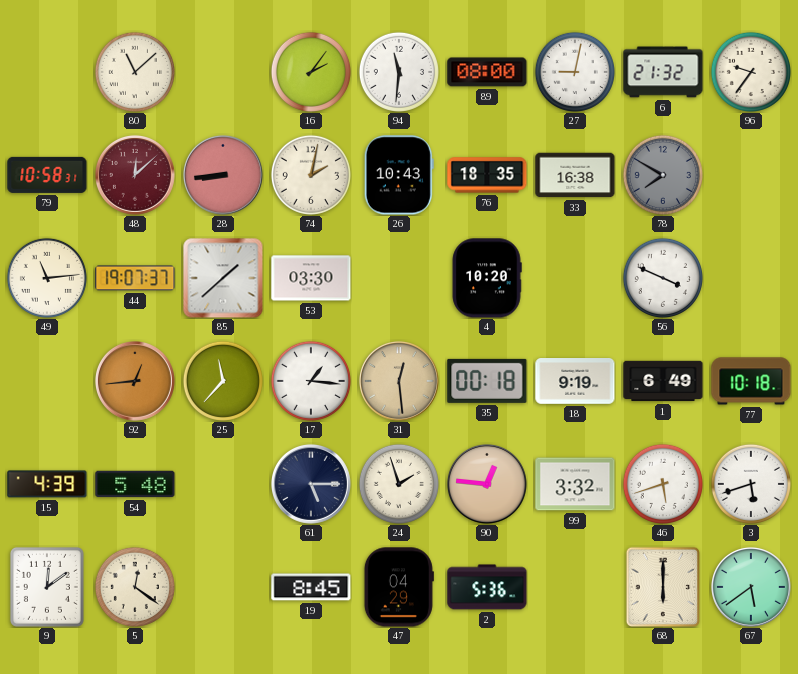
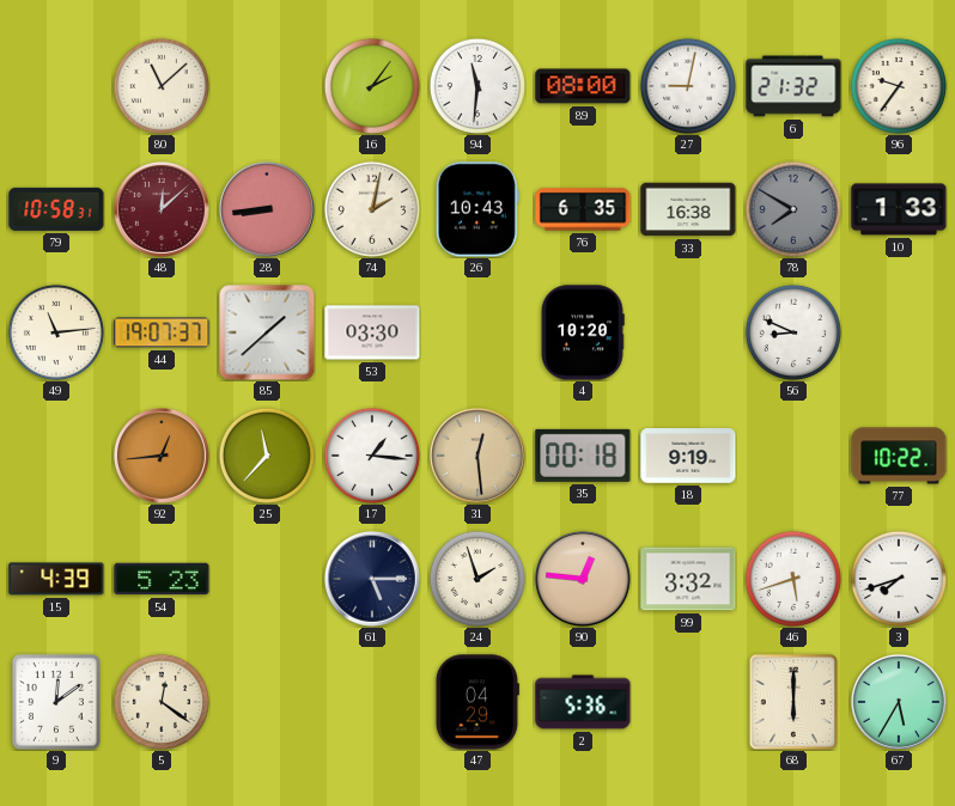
76: 18:35 -> 6:35 (583, 209)
10: none -> 1:33 (899, 209)
56: 3:49 -> 8:49 (793, 332)
1: 6:49 -> none (663, 381)
77: 10:18 -> 10:22 (899, 456)
54: 5:48 -> 5:23 (162, 579)
3: 5:42 -> 7:42 (899, 579)
19: 8:45 -> none (311, 587)
67: 5:39 -> 5:35 (899, 702)
